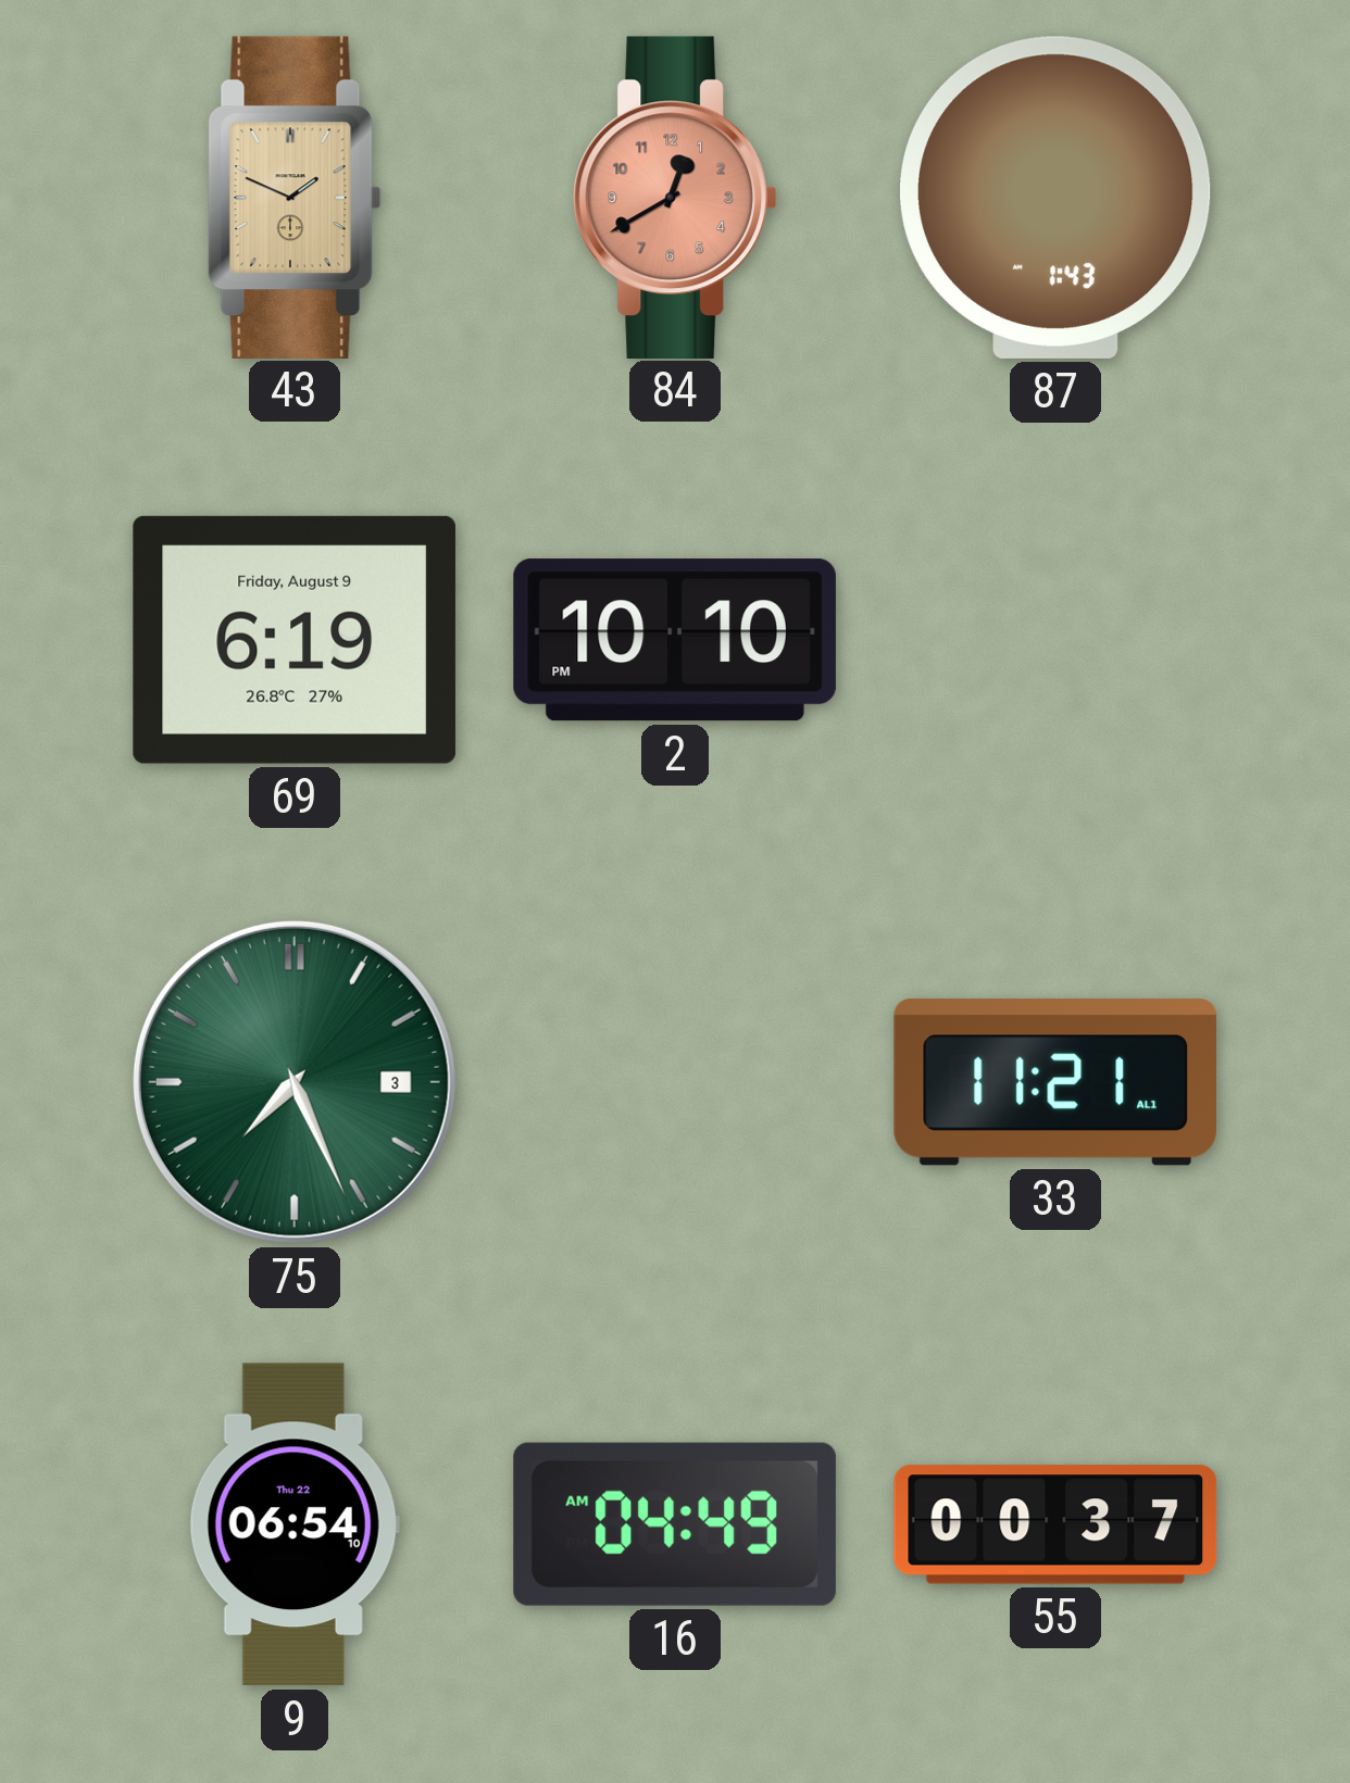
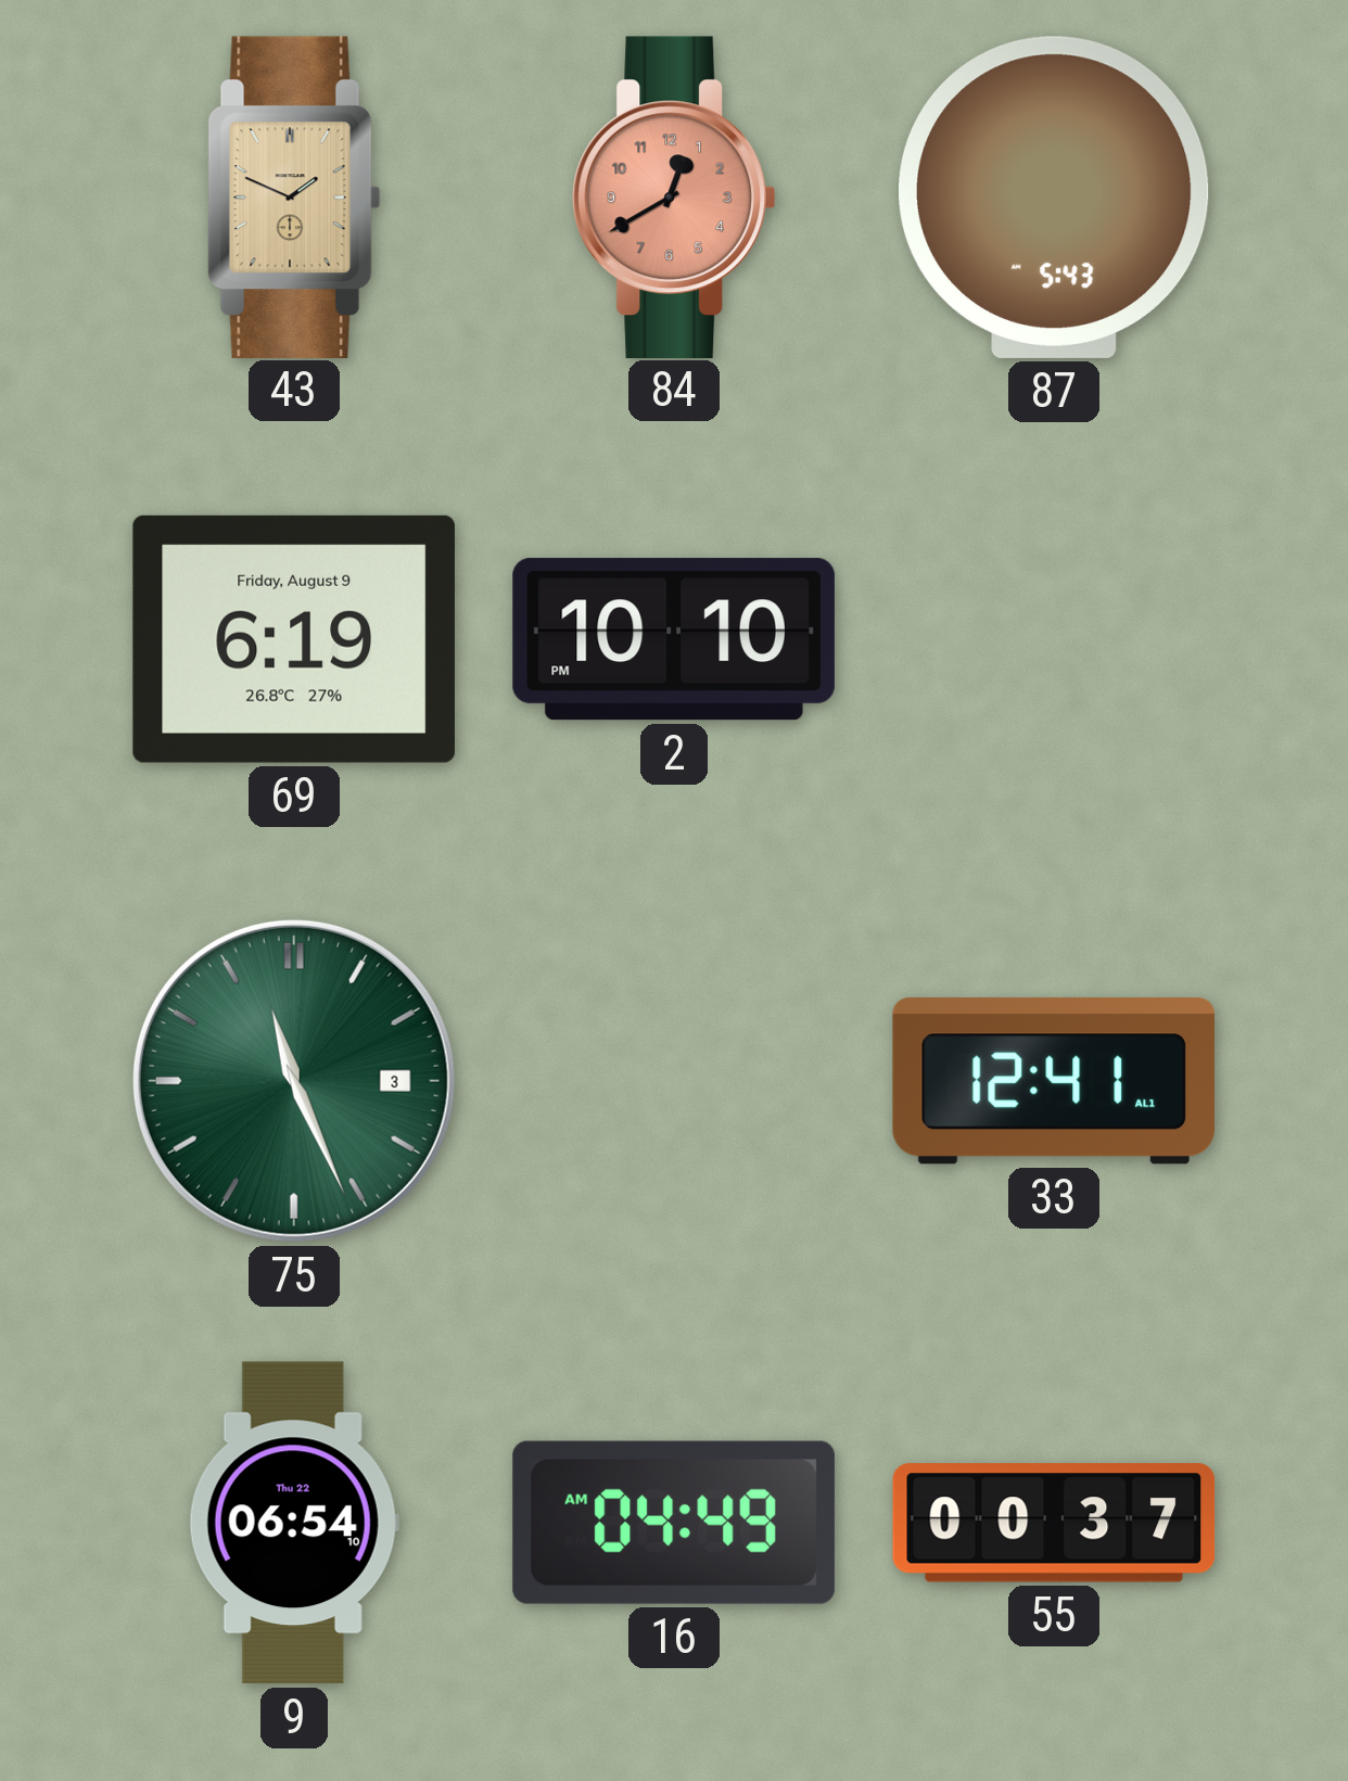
87: 1:43 -> 5:43 (1055, 198)
75: 7:26 -> 11:26 (294, 1081)
33: 11:21 -> 12:41 (1054, 1081)
